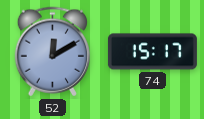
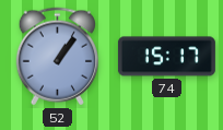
52: 12:10 -> 1:06 (57, 57)
